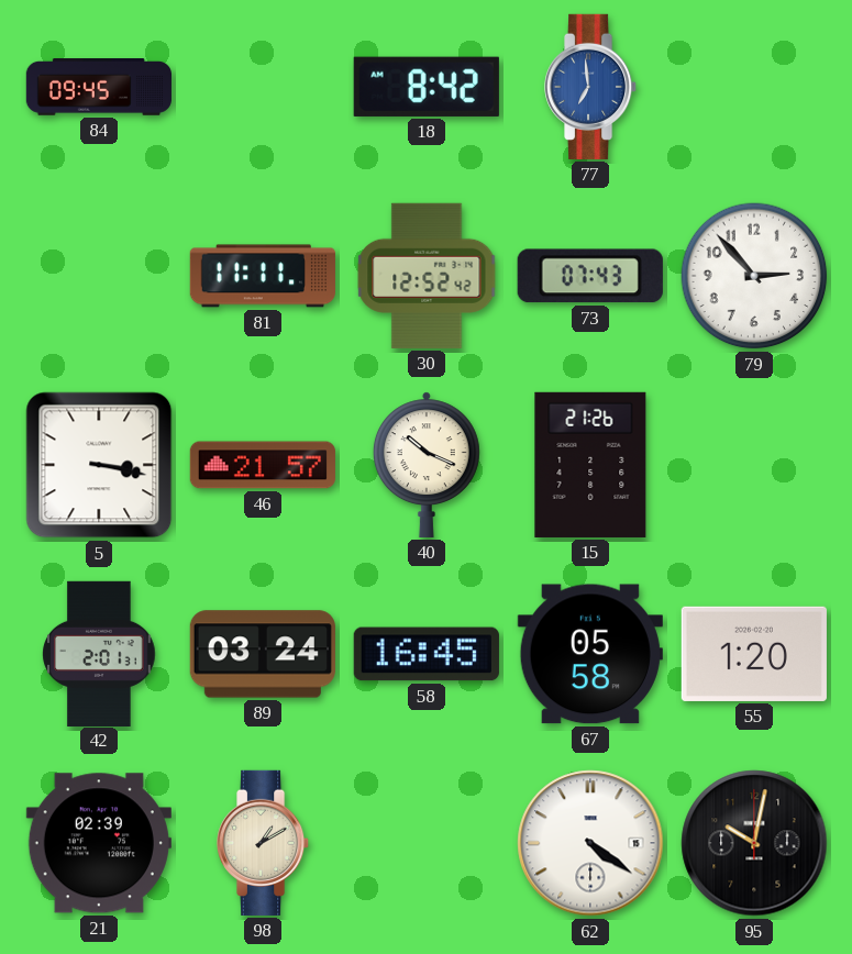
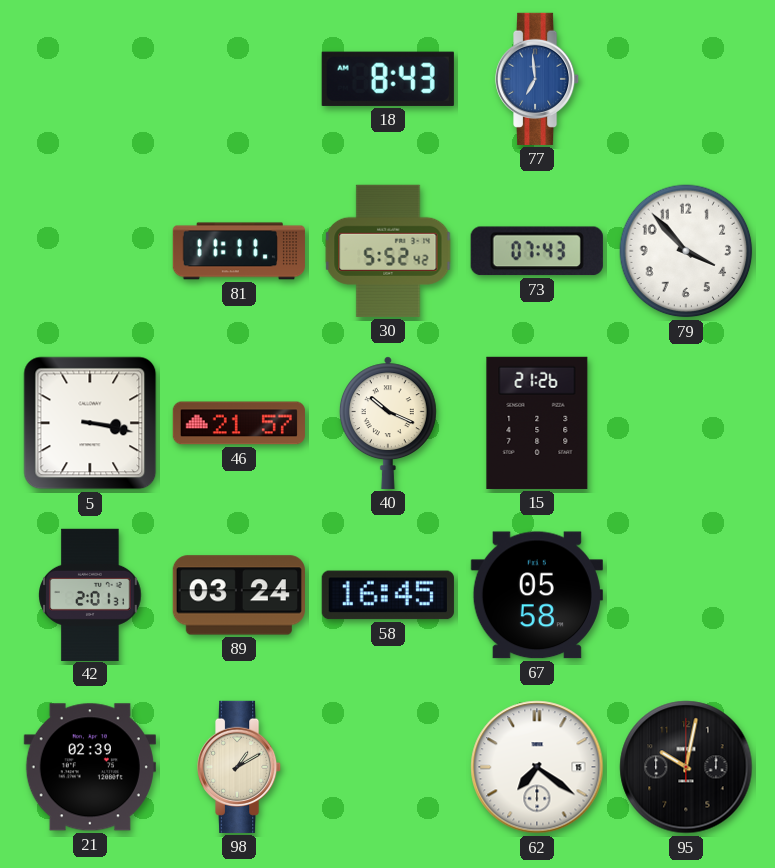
84: 09:45 -> none (98, 88)
18: 8:42 -> 8:43 (388, 79)
30: 12:52 -> 5:52 (388, 251)
79: 2:53 -> 3:53 (686, 251)
55: 1:20 -> none (754, 654)
62: 4:21 -> 7:21 (537, 767)
